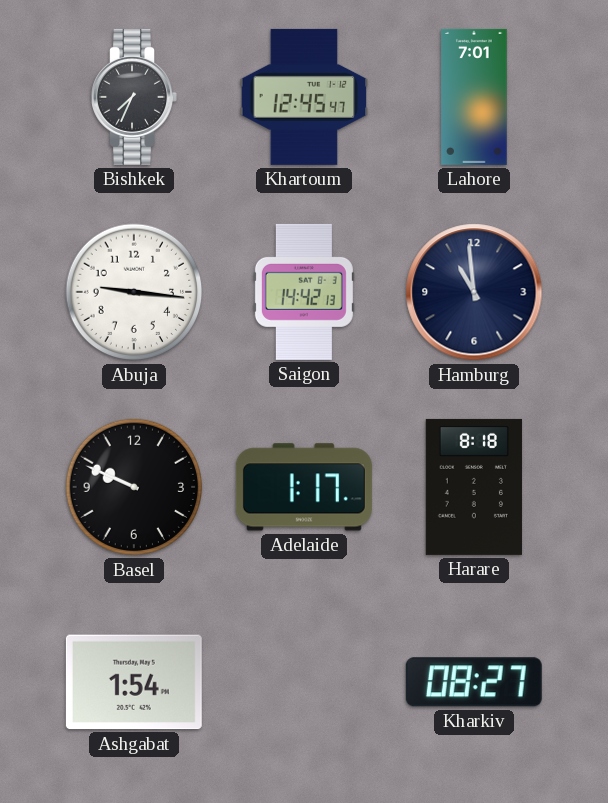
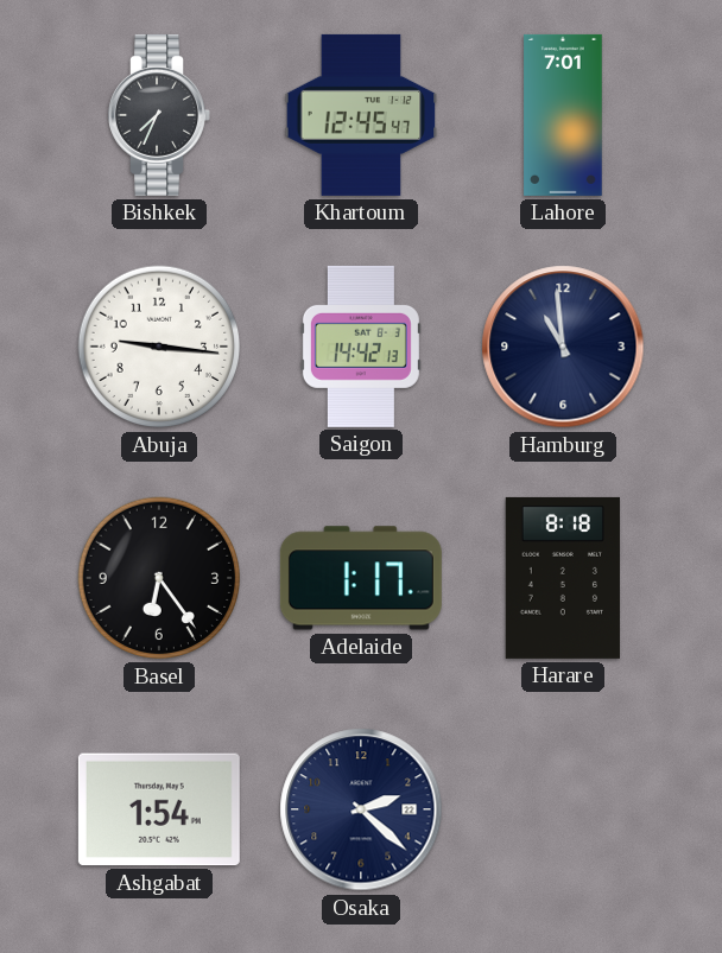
Basel: 9:49 -> 6:24 (159, 578)
Osaka: none -> 2:22 (361, 809)
Kharkiv: 08:27 -> none (474, 682)
